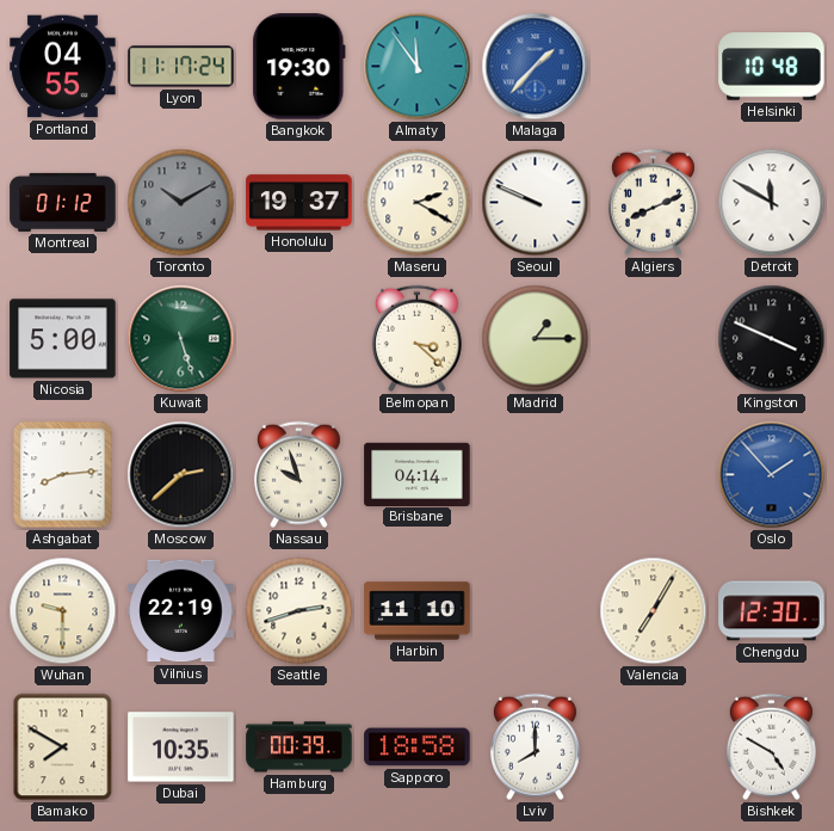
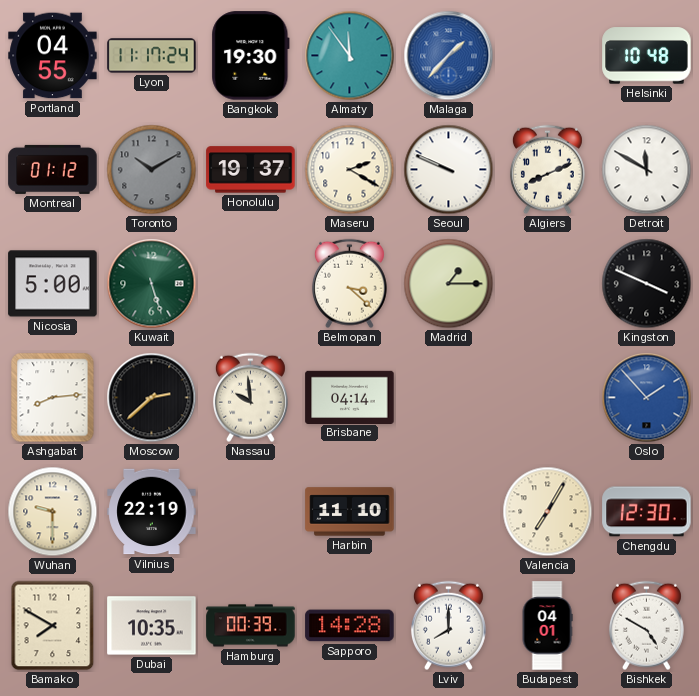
Nassau: 9:57 -> 9:59 (250, 398)
Seattle: 2:42 -> none (299, 611)
Sapporo: 18:58 -> 14:28 (350, 626)
Budapest: none -> 04:01 (547, 626)
